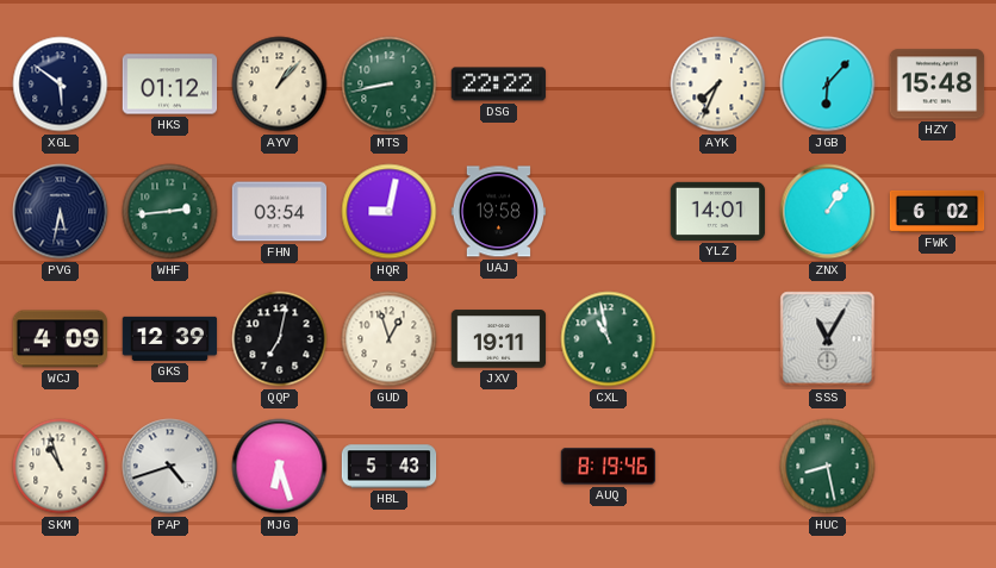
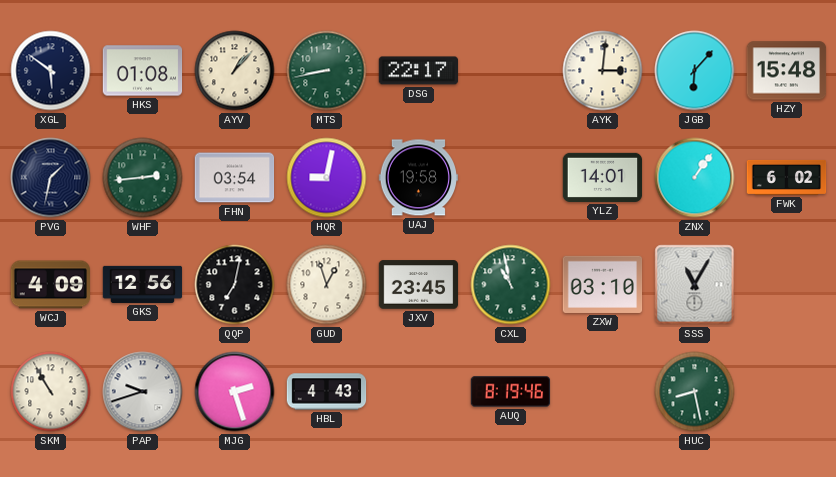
HKS: 01:12 -> 01:08 (143, 71)
DSG: 22:22 -> 22:17 (419, 71)
AYK: 7:34 -> 3:01 (603, 71)
PVG: 5:32 -> 1:32 (51, 178)
GKS: 12:39 -> 12:56 (143, 284)
JXV: 19:11 -> 23:45 (419, 285)
ZXW: none -> 03:10 (603, 284)
SKM: 10:57 -> 10:55 (51, 392)
PAP: 4:42 -> 9:42 (143, 392)
MJG: 6:27 -> 2:27 (235, 392)
HBL: 5:43 -> 4:43 (327, 392)
